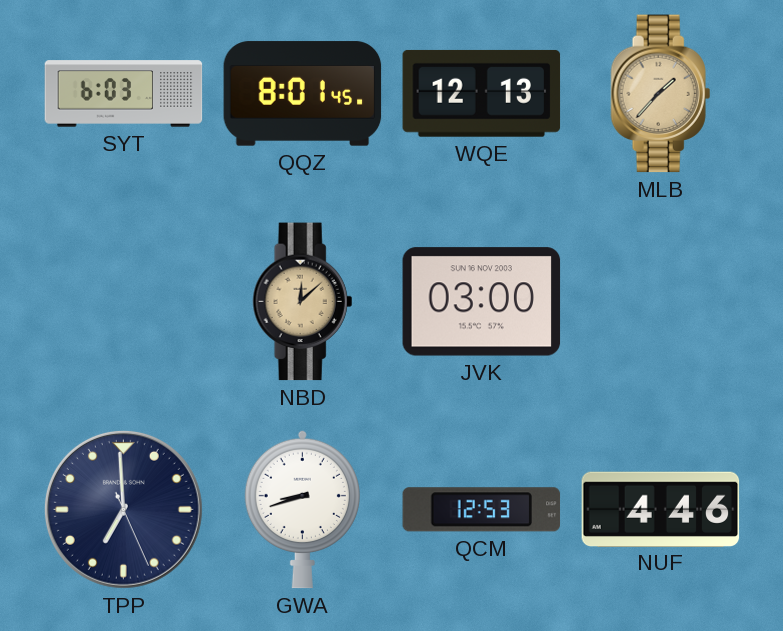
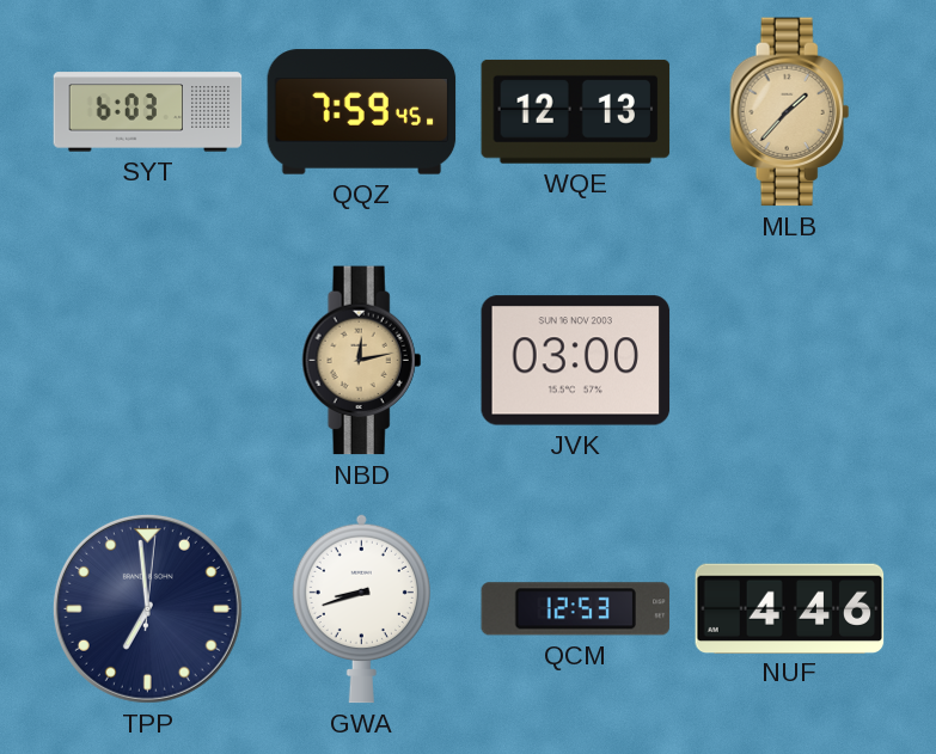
QQZ: 8:01 -> 7:59 (362, 112)
NBD: 12:08 -> 12:13 (362, 361)
TPP: 6:59:26 -> 6:59:01 (147, 608)
